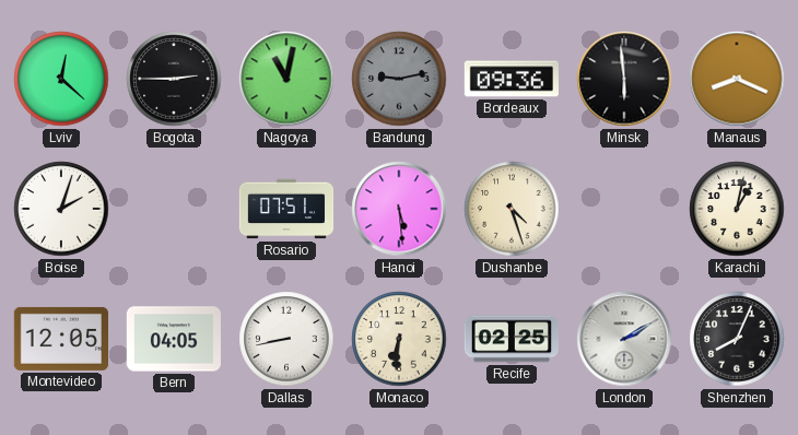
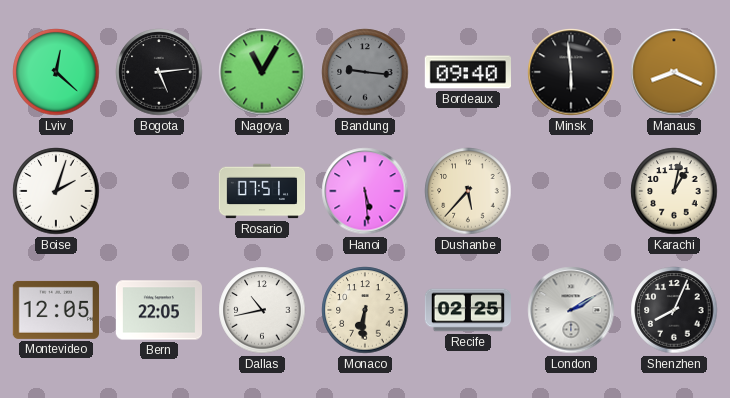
Bogota: 2:45 -> 5:14 (159, 72)
Nagoya: 11:02 -> 11:05 (262, 72)
Bandung: 9:13 -> 9:16 (365, 72)
Bordeaux: 09:36 -> 09:40 (467, 72)
Dushanbe: 4:27 -> 5:37 (468, 191)
Bern: 04:05 -> 22:05 (158, 310)
Dallas: 8:43 -> 10:43 (262, 310)
